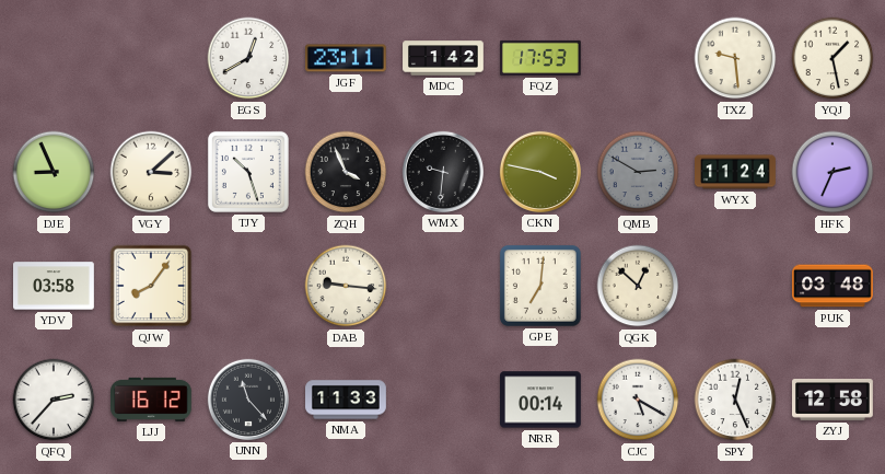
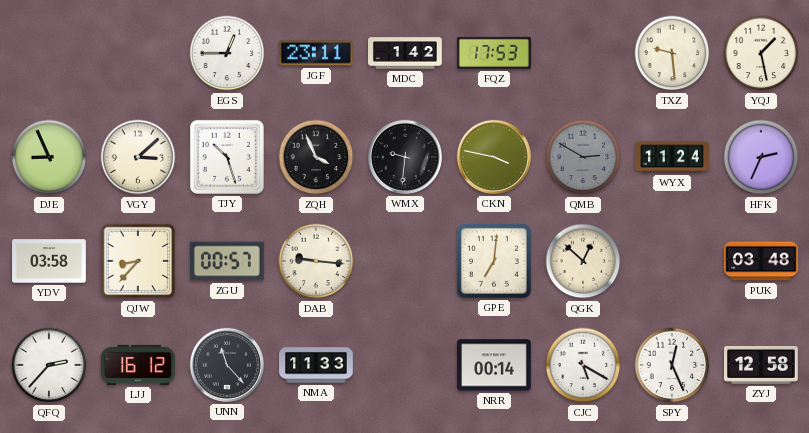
EGS: 12:40 -> 12:45 (227, 53)
QJW: 8:06 -> 8:37 (138, 261)
ZGU: none -> 00:57 (228, 261)
